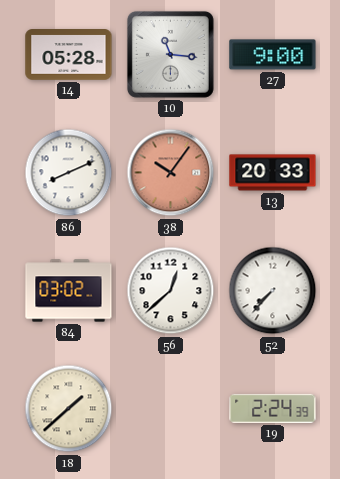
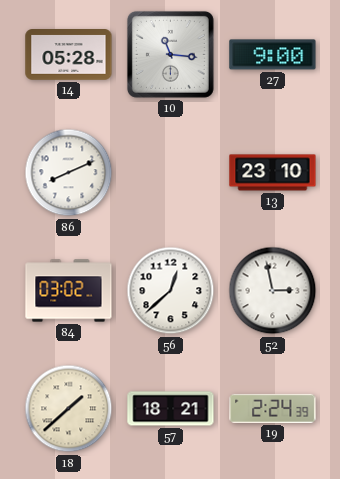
38: 10:06 -> none (171, 173)
13: 20:33 -> 23:10 (273, 173)
52: 7:37 -> 2:58 (273, 291)
57: none -> 18:21 (171, 409)
